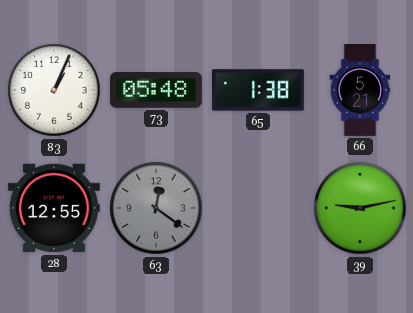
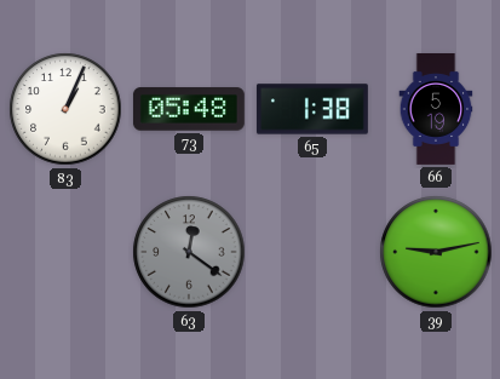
66: 5:21 -> 5:19 (436, 110)
28: 12:55 -> none (54, 208)
